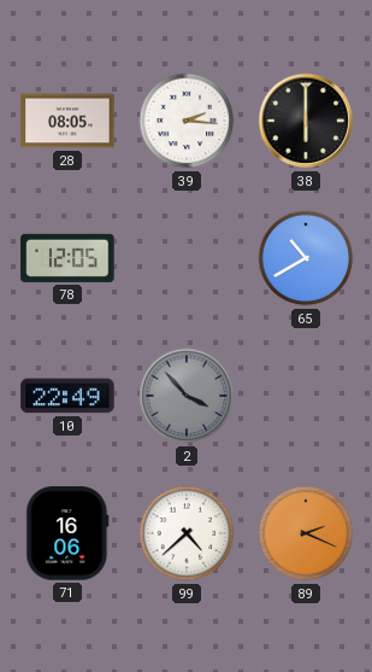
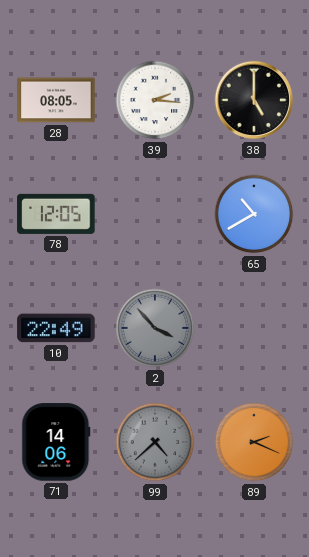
38: 6:00 -> 5:00 (254, 100)
71: 16:06 -> 14:06 (56, 442)
99 dial: white -> grey (155, 442)
